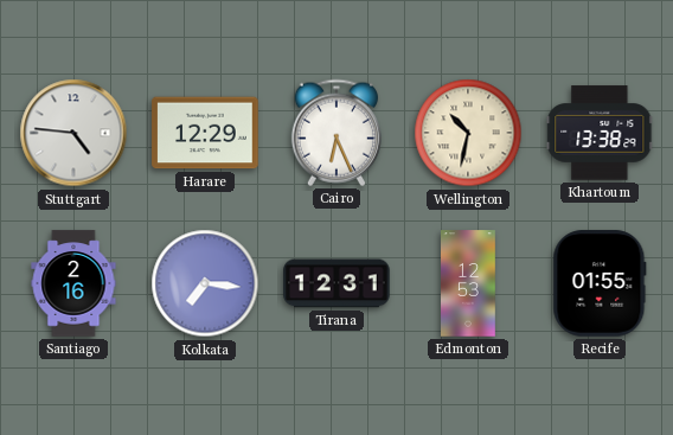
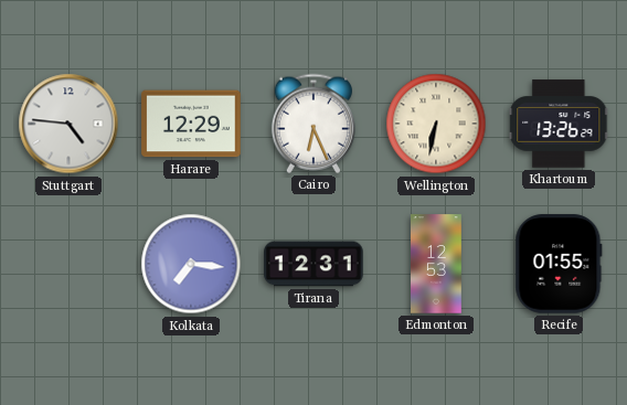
Wellington: 10:32 -> 6:32 (436, 124)
Khartoum: 13:38 -> 13:26 (559, 124)
Santiago: 2:16 -> none (73, 283)
